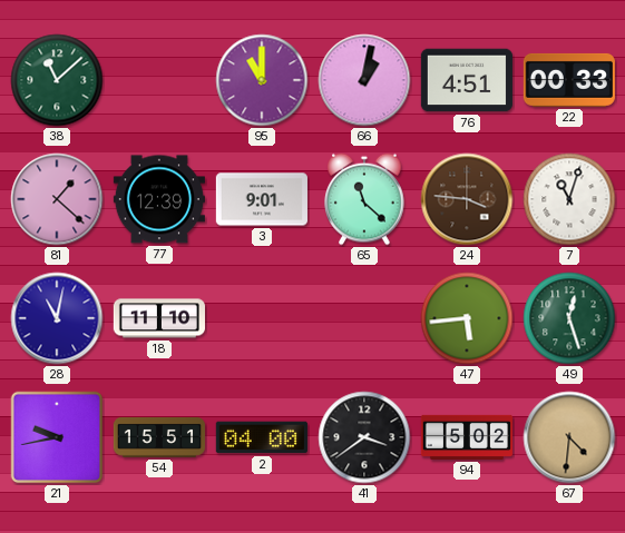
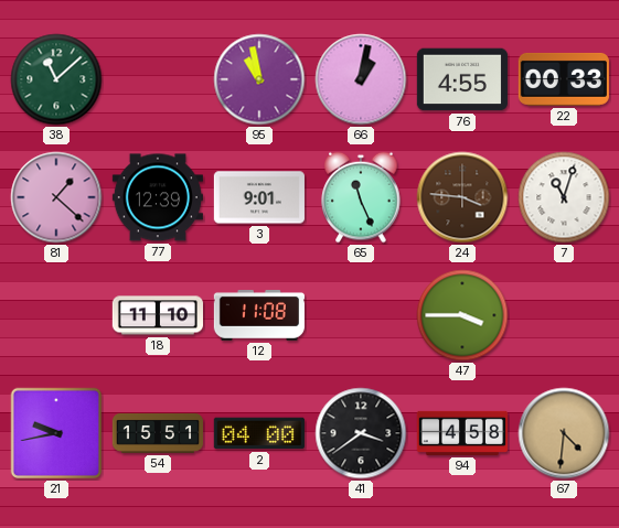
95: 11:00 -> 10:58 (259, 79)
76: 4:51 -> 4:55 (462, 79)
65: 11:22 -> 11:26 (361, 197)
28: 11:02 -> none (57, 318)
12: none -> 11:08 (259, 316)
47: 5:44 -> 3:45 (462, 315)
49: 12:27 -> none (569, 318)
94: 5:02 -> 4:58 (461, 433)
